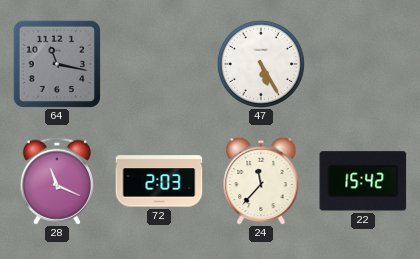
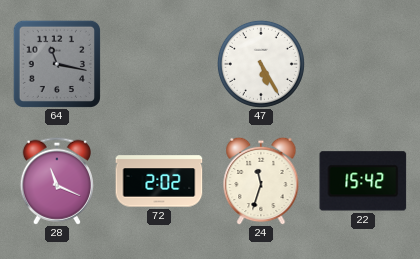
72: 2:03 -> 2:02 (159, 181)
24: 11:37 -> 11:33 (261, 181)
